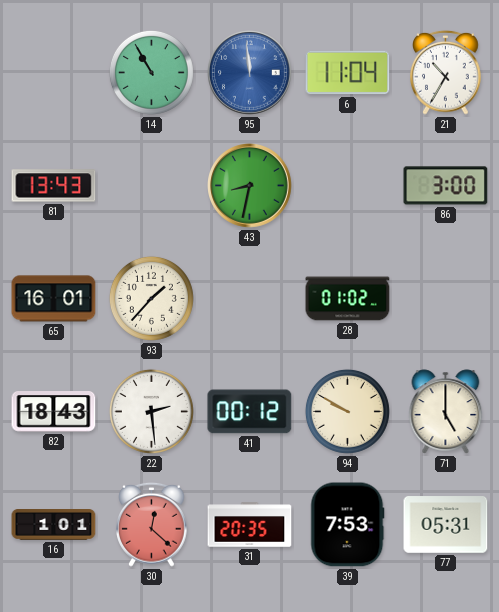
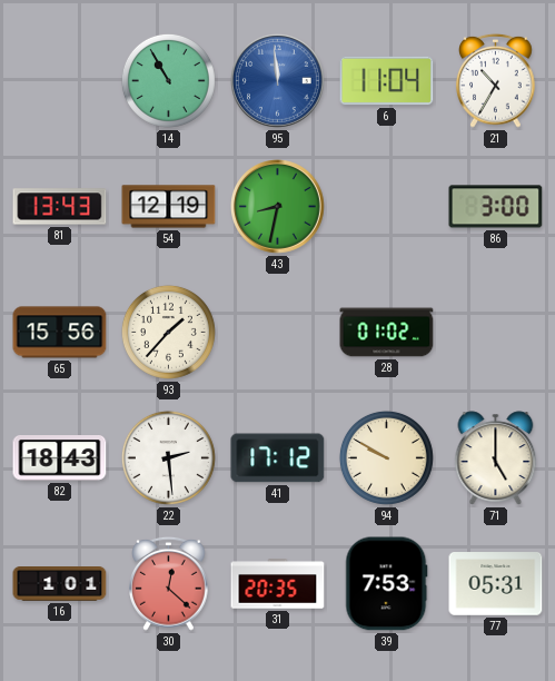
54: none -> 12:19 (169, 207)
65: 16:01 -> 15:56 (60, 333)
41: 00:12 -> 17:12 (278, 458)
